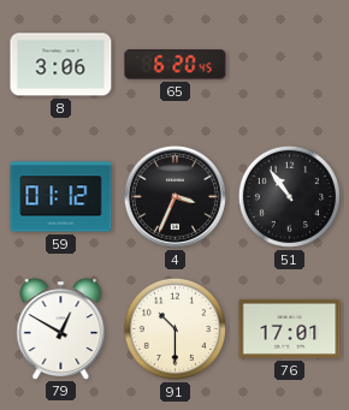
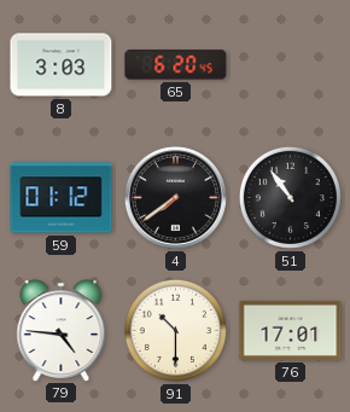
8: 3:06 -> 3:03 (62, 65)
4: 3:34 -> 7:39 (175, 197)
79: 12:50 -> 4:46 (62, 330)
